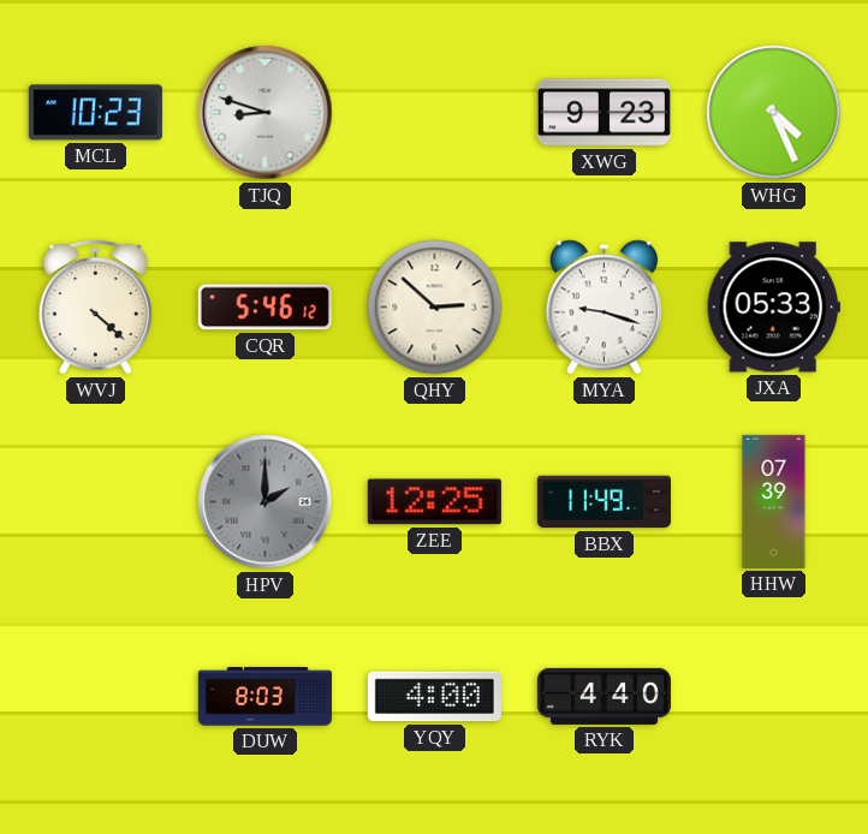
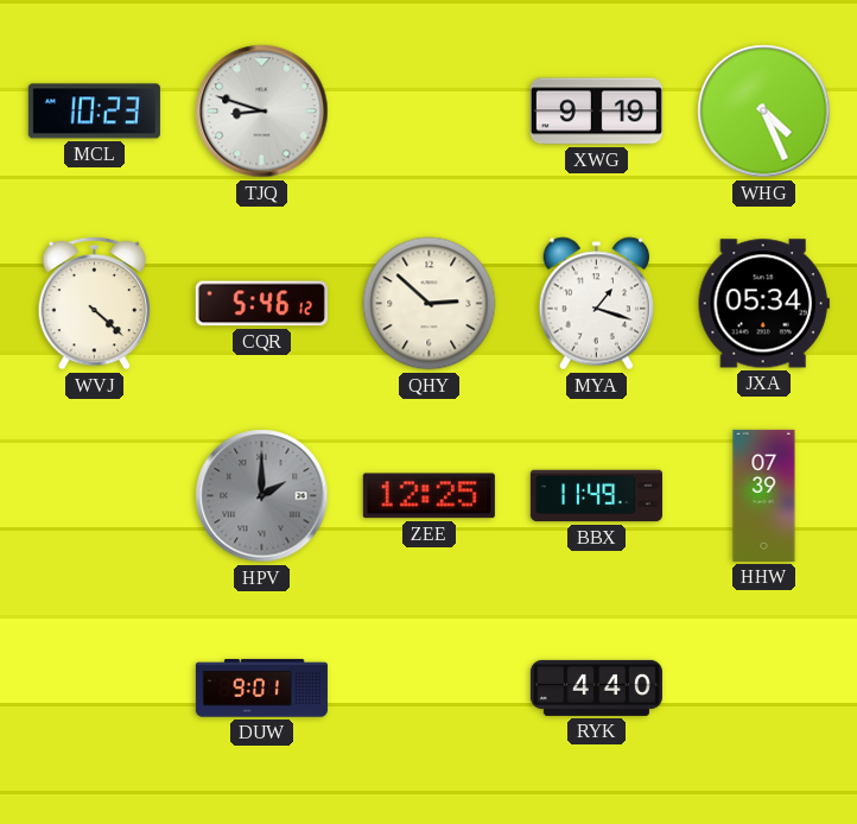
XWG: 9:23 -> 9:19 (596, 112)
MYA: 9:18 -> 1:18 (597, 304)
JXA: 05:33 -> 05:34 (763, 304)
DUW: 8:03 -> 9:01 (261, 689)
YQY: 4:00 -> none (434, 697)
